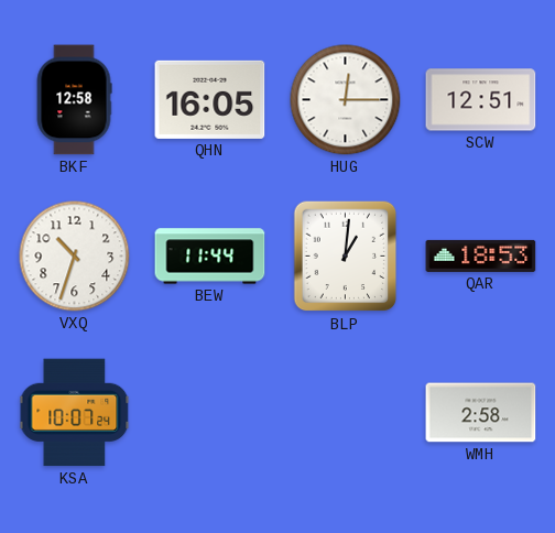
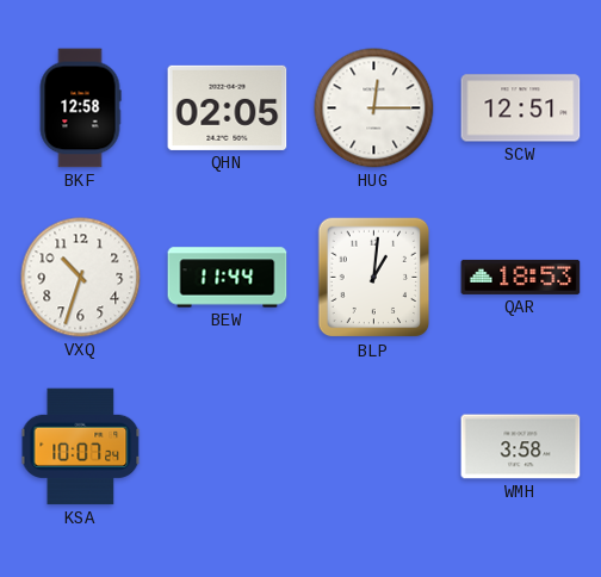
QHN: 16:05 -> 02:05 (228, 107)
WMH: 2:58 -> 3:58 (521, 447)
